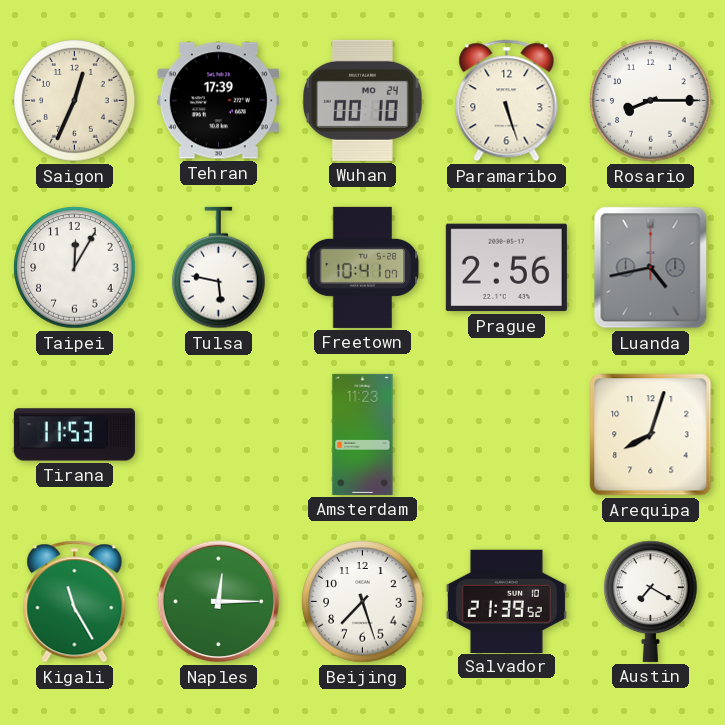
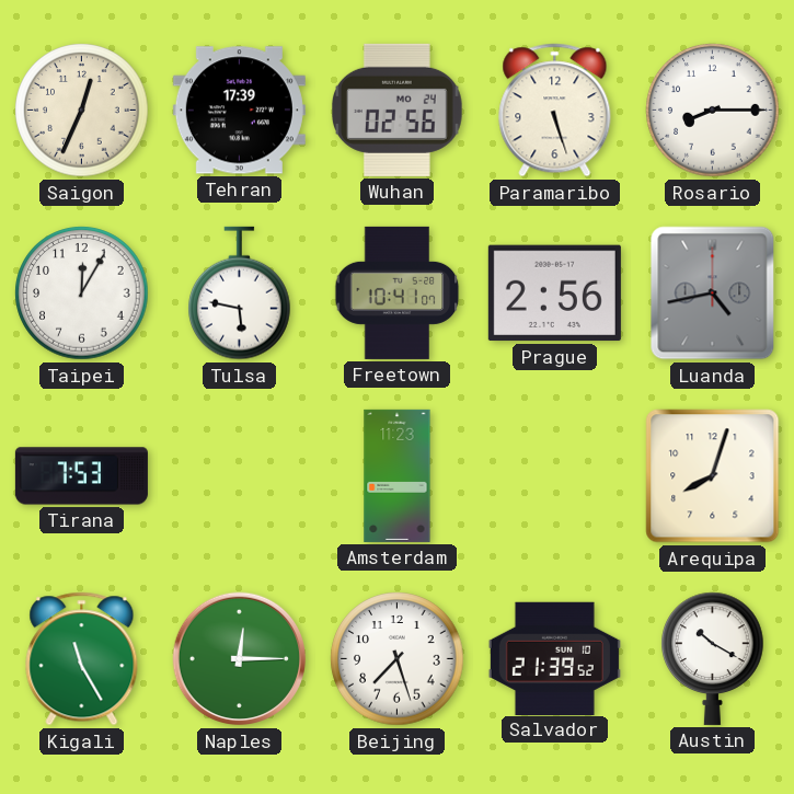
Wuhan: 00:10 -> 02:56 (396, 110)
Tirana: 11:53 -> 7:53 (81, 476)
Austin: 7:20 -> 10:20 (713, 658)
